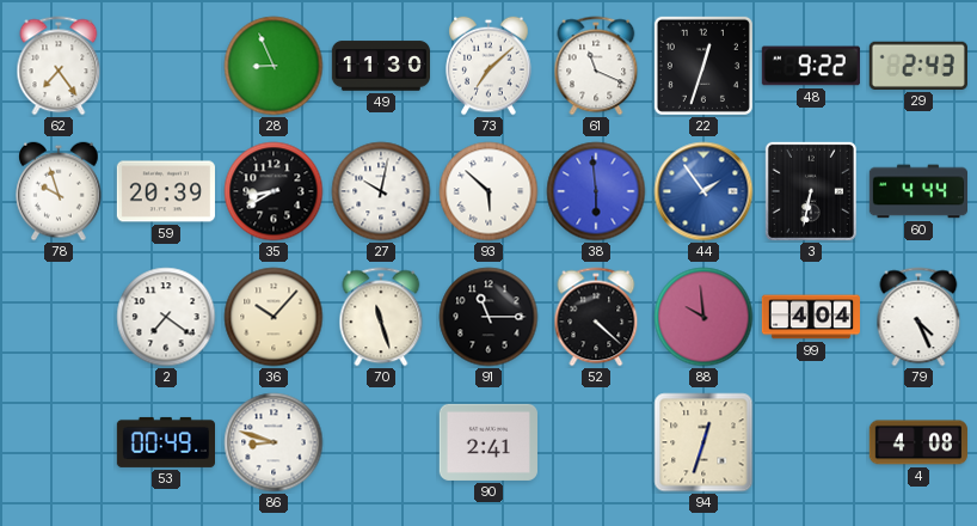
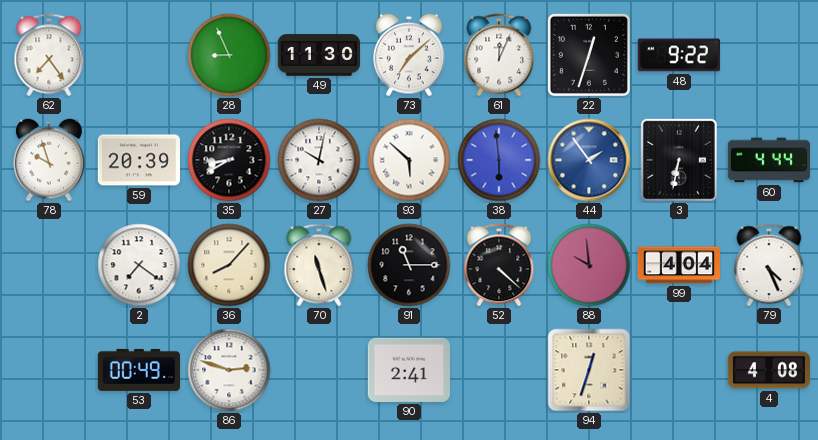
61: 11:19 -> 12:04 (499, 55)
29: 2:43 -> none (918, 66)
36: 10:07 -> 8:07 (229, 265)
86: 8:48 -> 2:48 (229, 370)
